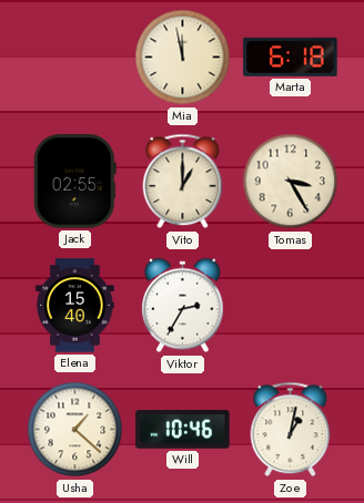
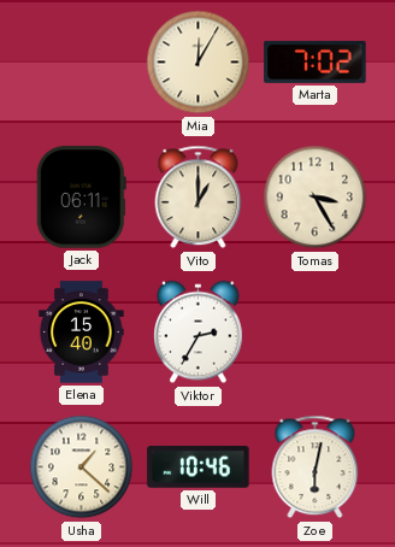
Mia: 11:58 -> 12:05 (199, 63)
Marta: 6:18 -> 7:02 (316, 61)
Jack: 02:55 -> 06:11 (81, 198)
Zoe: 1:02 -> 6:02 (316, 467)
